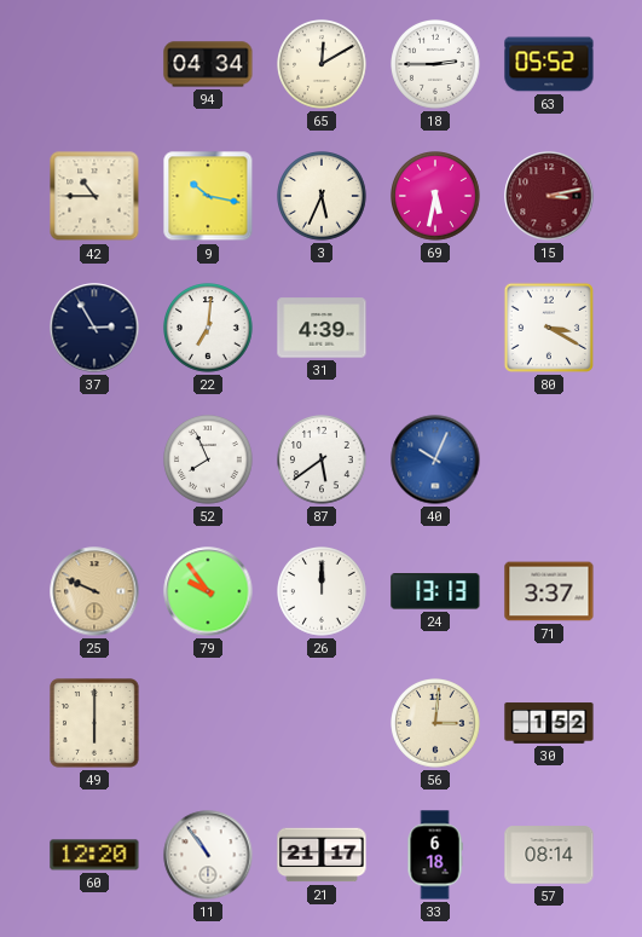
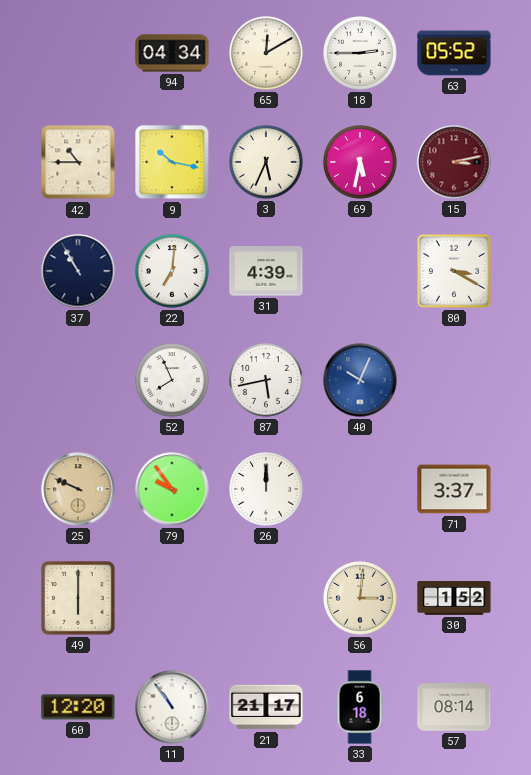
37: 2:55 -> 10:55 (78, 271)
87: 5:39 -> 5:43 (266, 380)
24: 13:13 -> none (435, 591)
